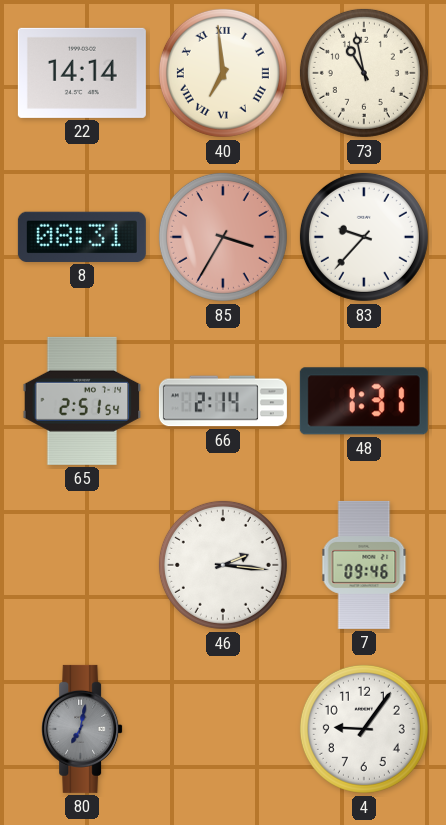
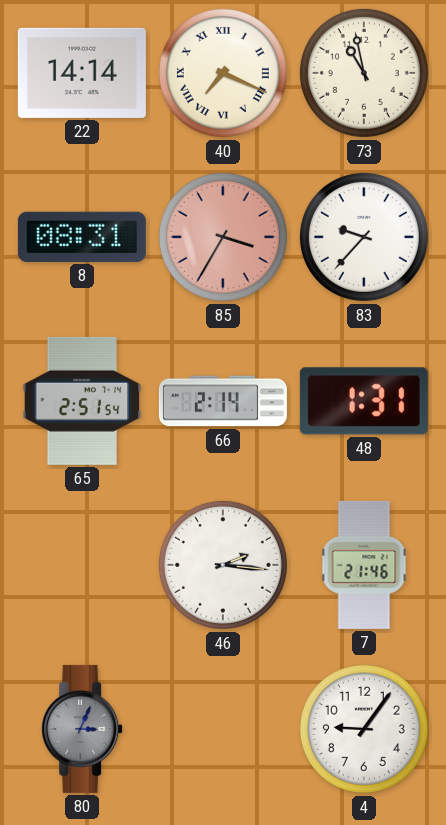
40: 6:59 -> 7:19 (223, 73)
7: 09:46 -> 21:46 (364, 565)
80: 7:02 -> 3:04 (82, 729)
